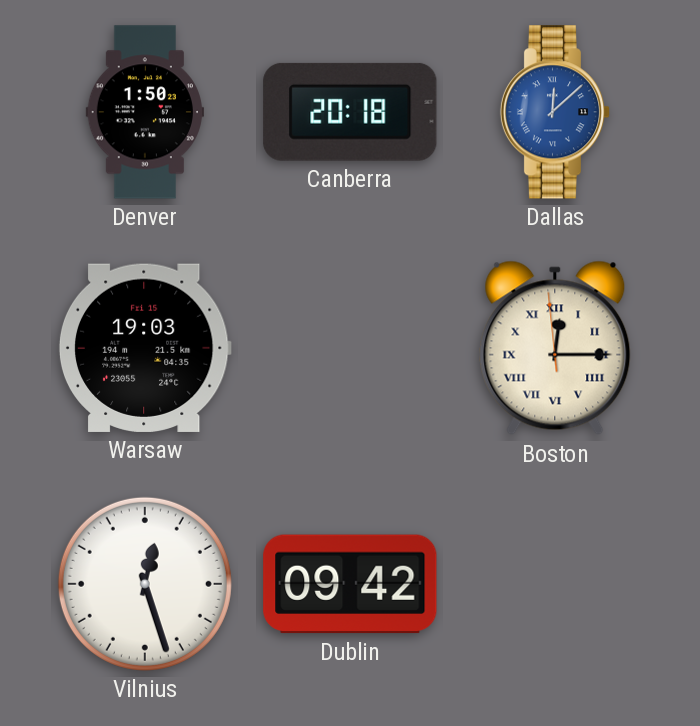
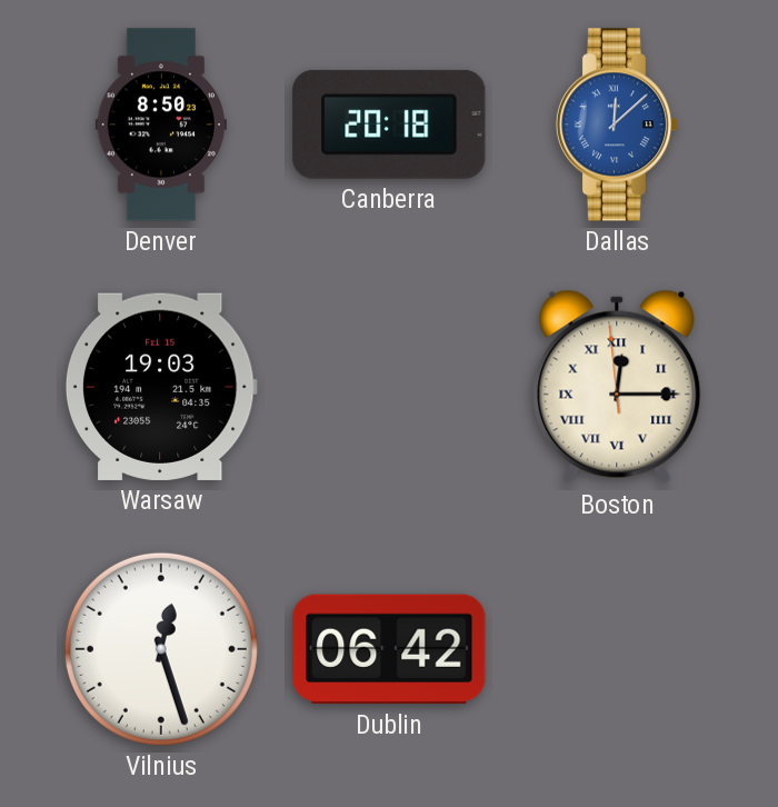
Denver: 1:50 -> 8:50 (161, 124)
Dublin: 09:42 -> 06:42 (389, 649)
